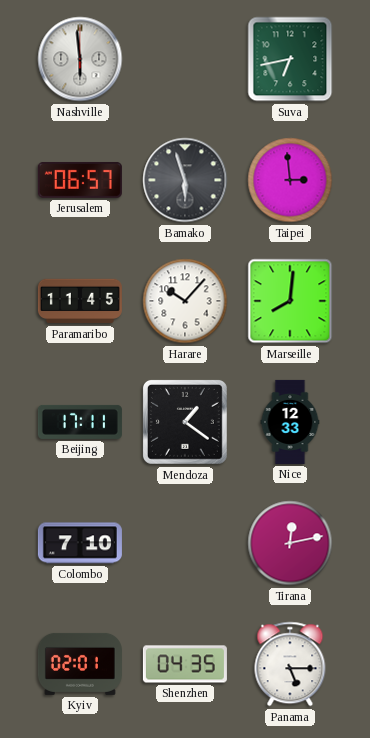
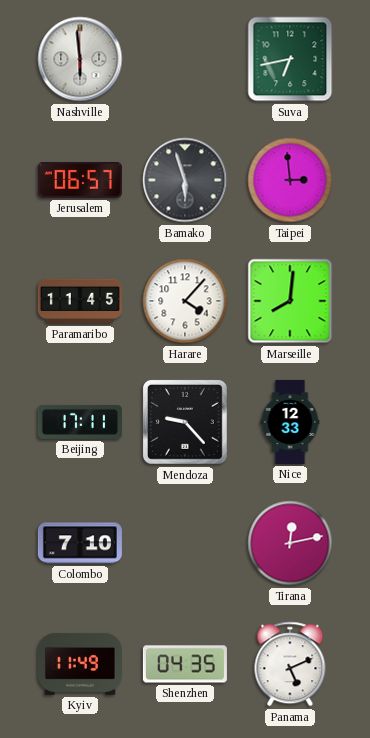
Harare: 10:07 -> 4:07 (185, 301)
Mendoza: 1:21 -> 9:23 (185, 422)
Kyiv: 02:01 -> 11:49 (80, 664)
Panama: 5:15 -> 5:11 (290, 664)
